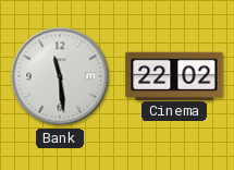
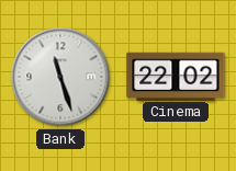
Bank: 11:29 -> 11:27 (60, 77)
